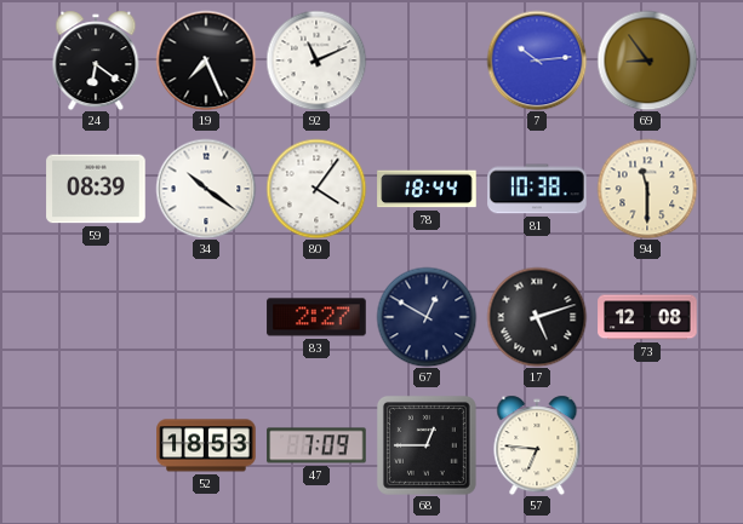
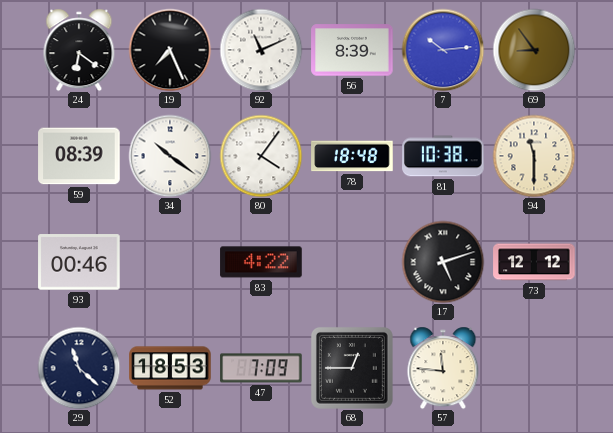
56: none -> 8:39 (352, 50)
78: 18:44 -> 18:48 (352, 156)
93: none -> 00:46 (79, 262)
83: 2:27 -> 4:22 (261, 262)
67: 12:50 -> none (427, 317)
73: 12:08 -> 12:12 (534, 262)
29: none -> 11:22 (79, 368)
57: 6:46 -> 11:46 (443, 368)
